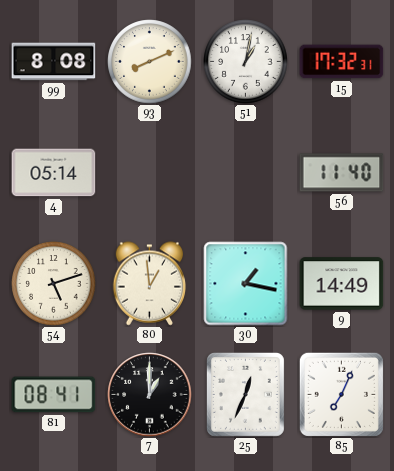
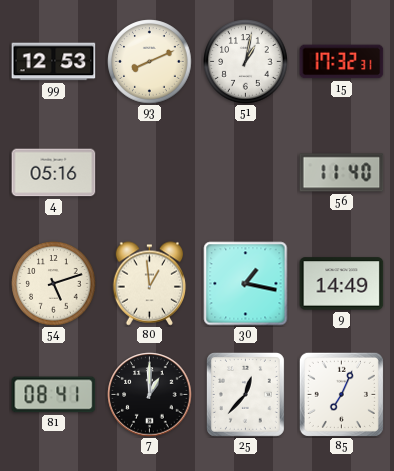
99: 8:08 -> 12:53 (54, 62)
4: 05:14 -> 05:16 (54, 173)
25: 12:34 -> 12:37 (245, 394)
